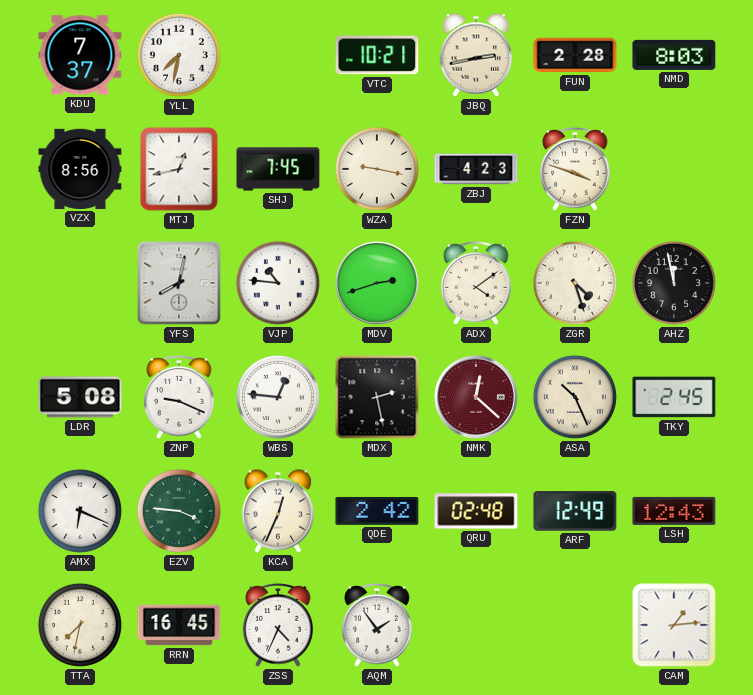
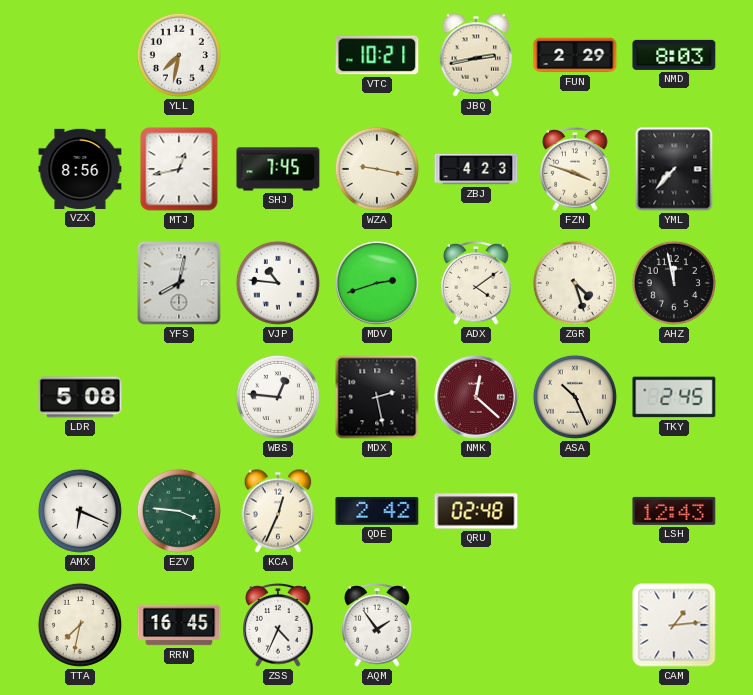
KDU: 7:37 -> none (80, 55)
FUN: 2:28 -> 2:29 (575, 55)
YML: none -> 7:37 (674, 169)
ZNP: 9:19 -> none (179, 397)
ARF: 12:49 -> none (575, 511)
